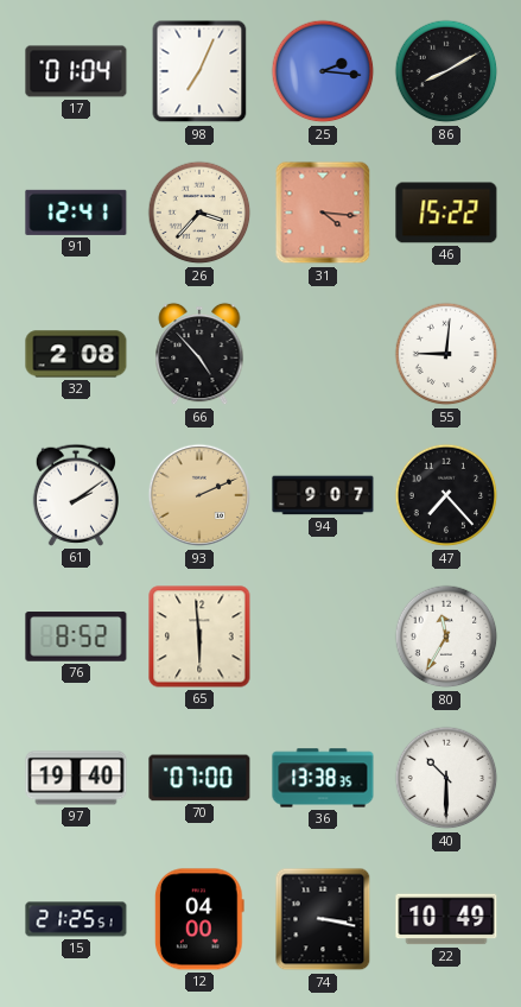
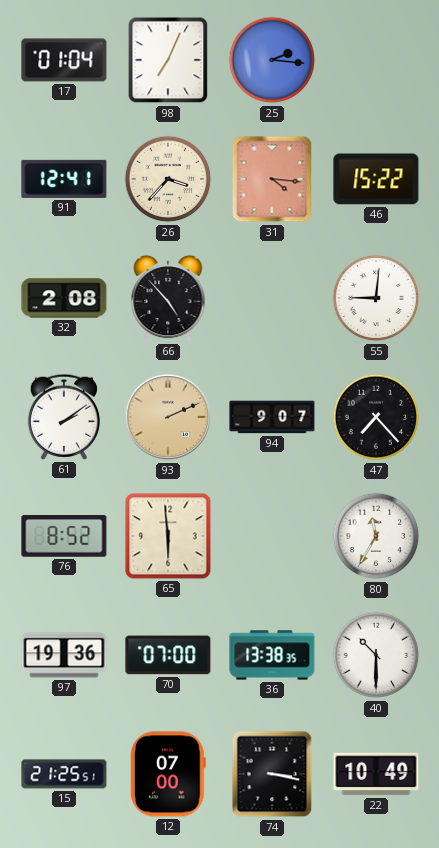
86: 8:10 -> none (446, 71)
97: 19:40 -> 19:36 (64, 655)
12: 04:00 -> 07:00 (168, 774)
